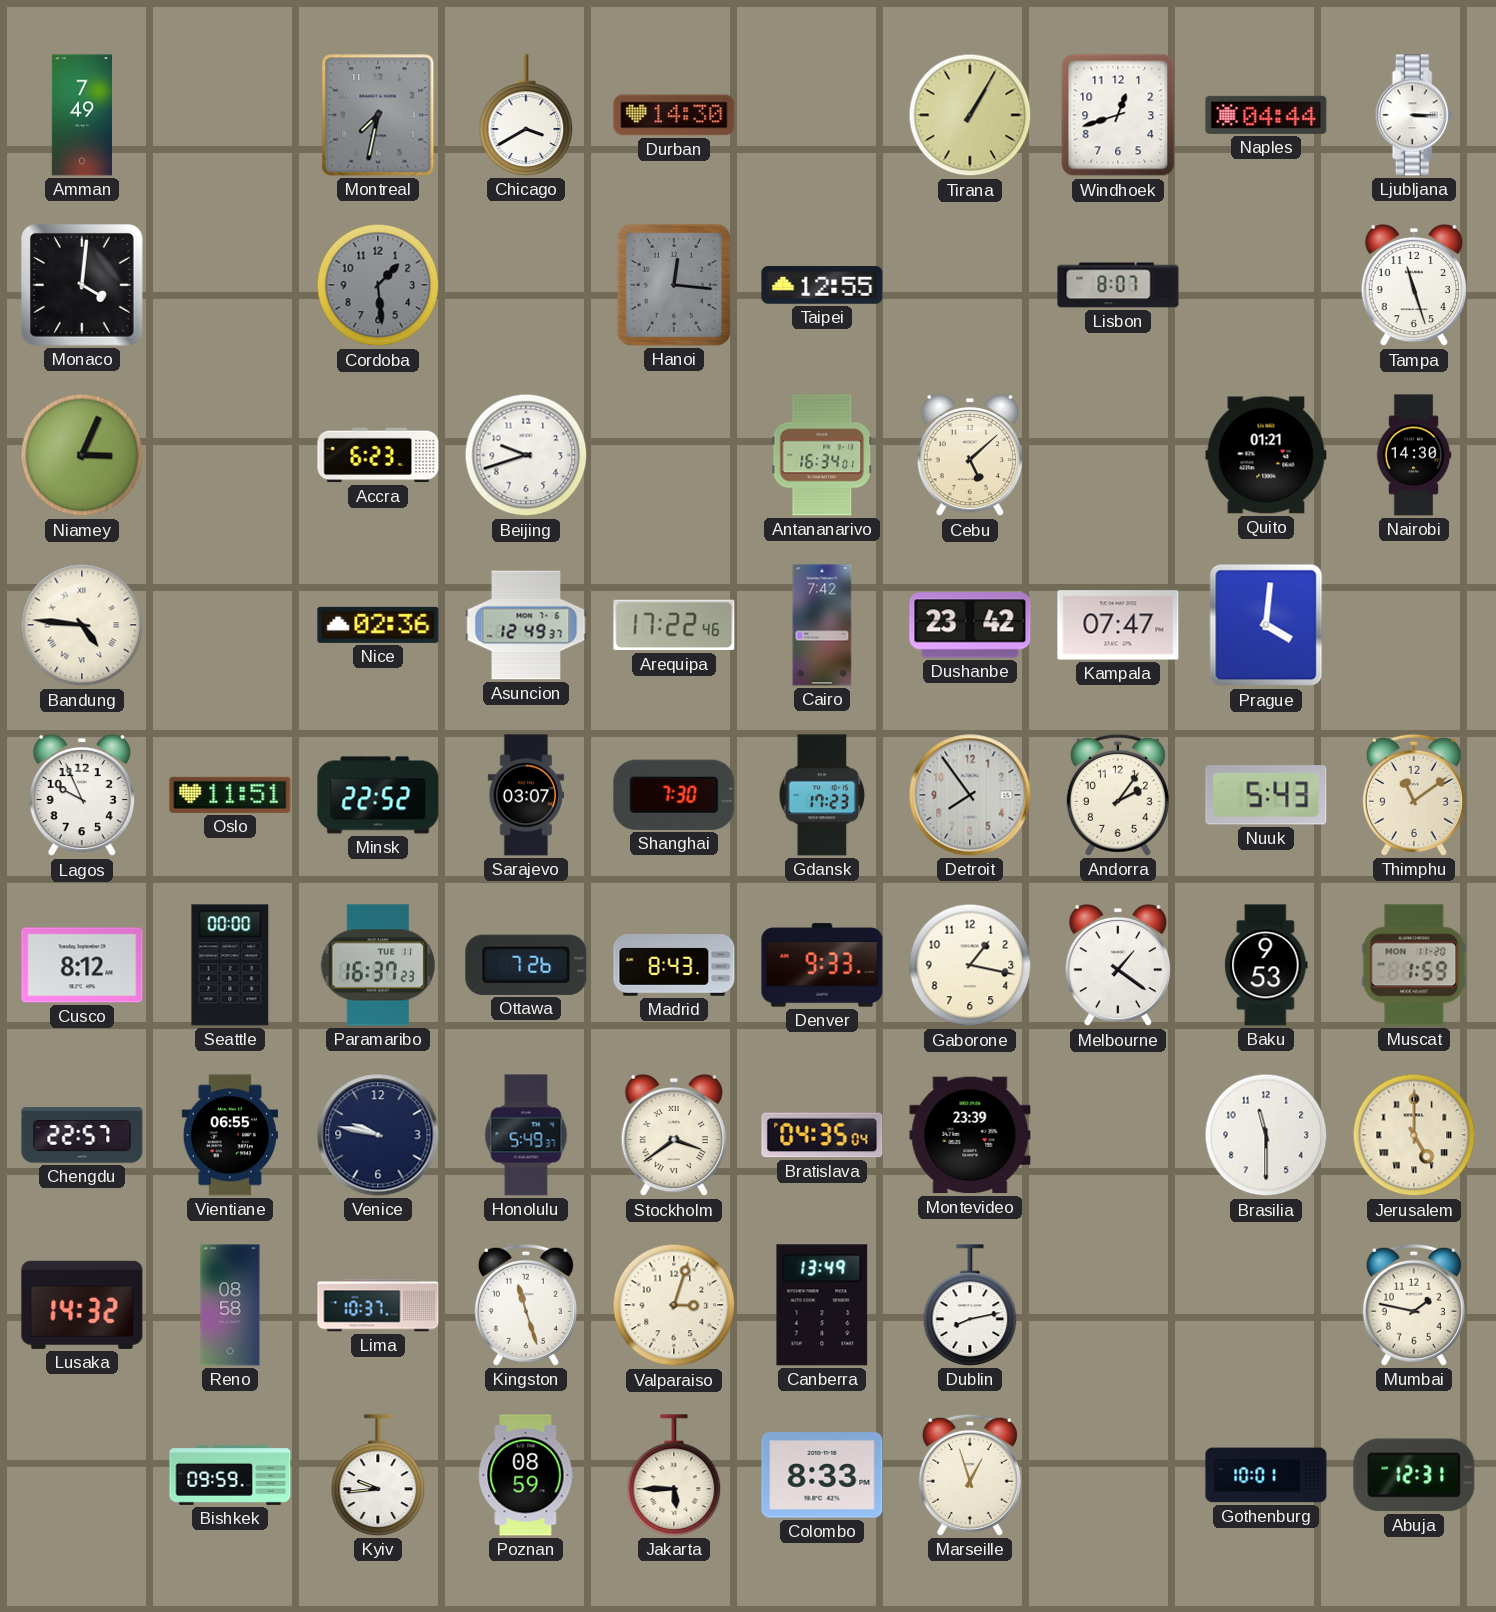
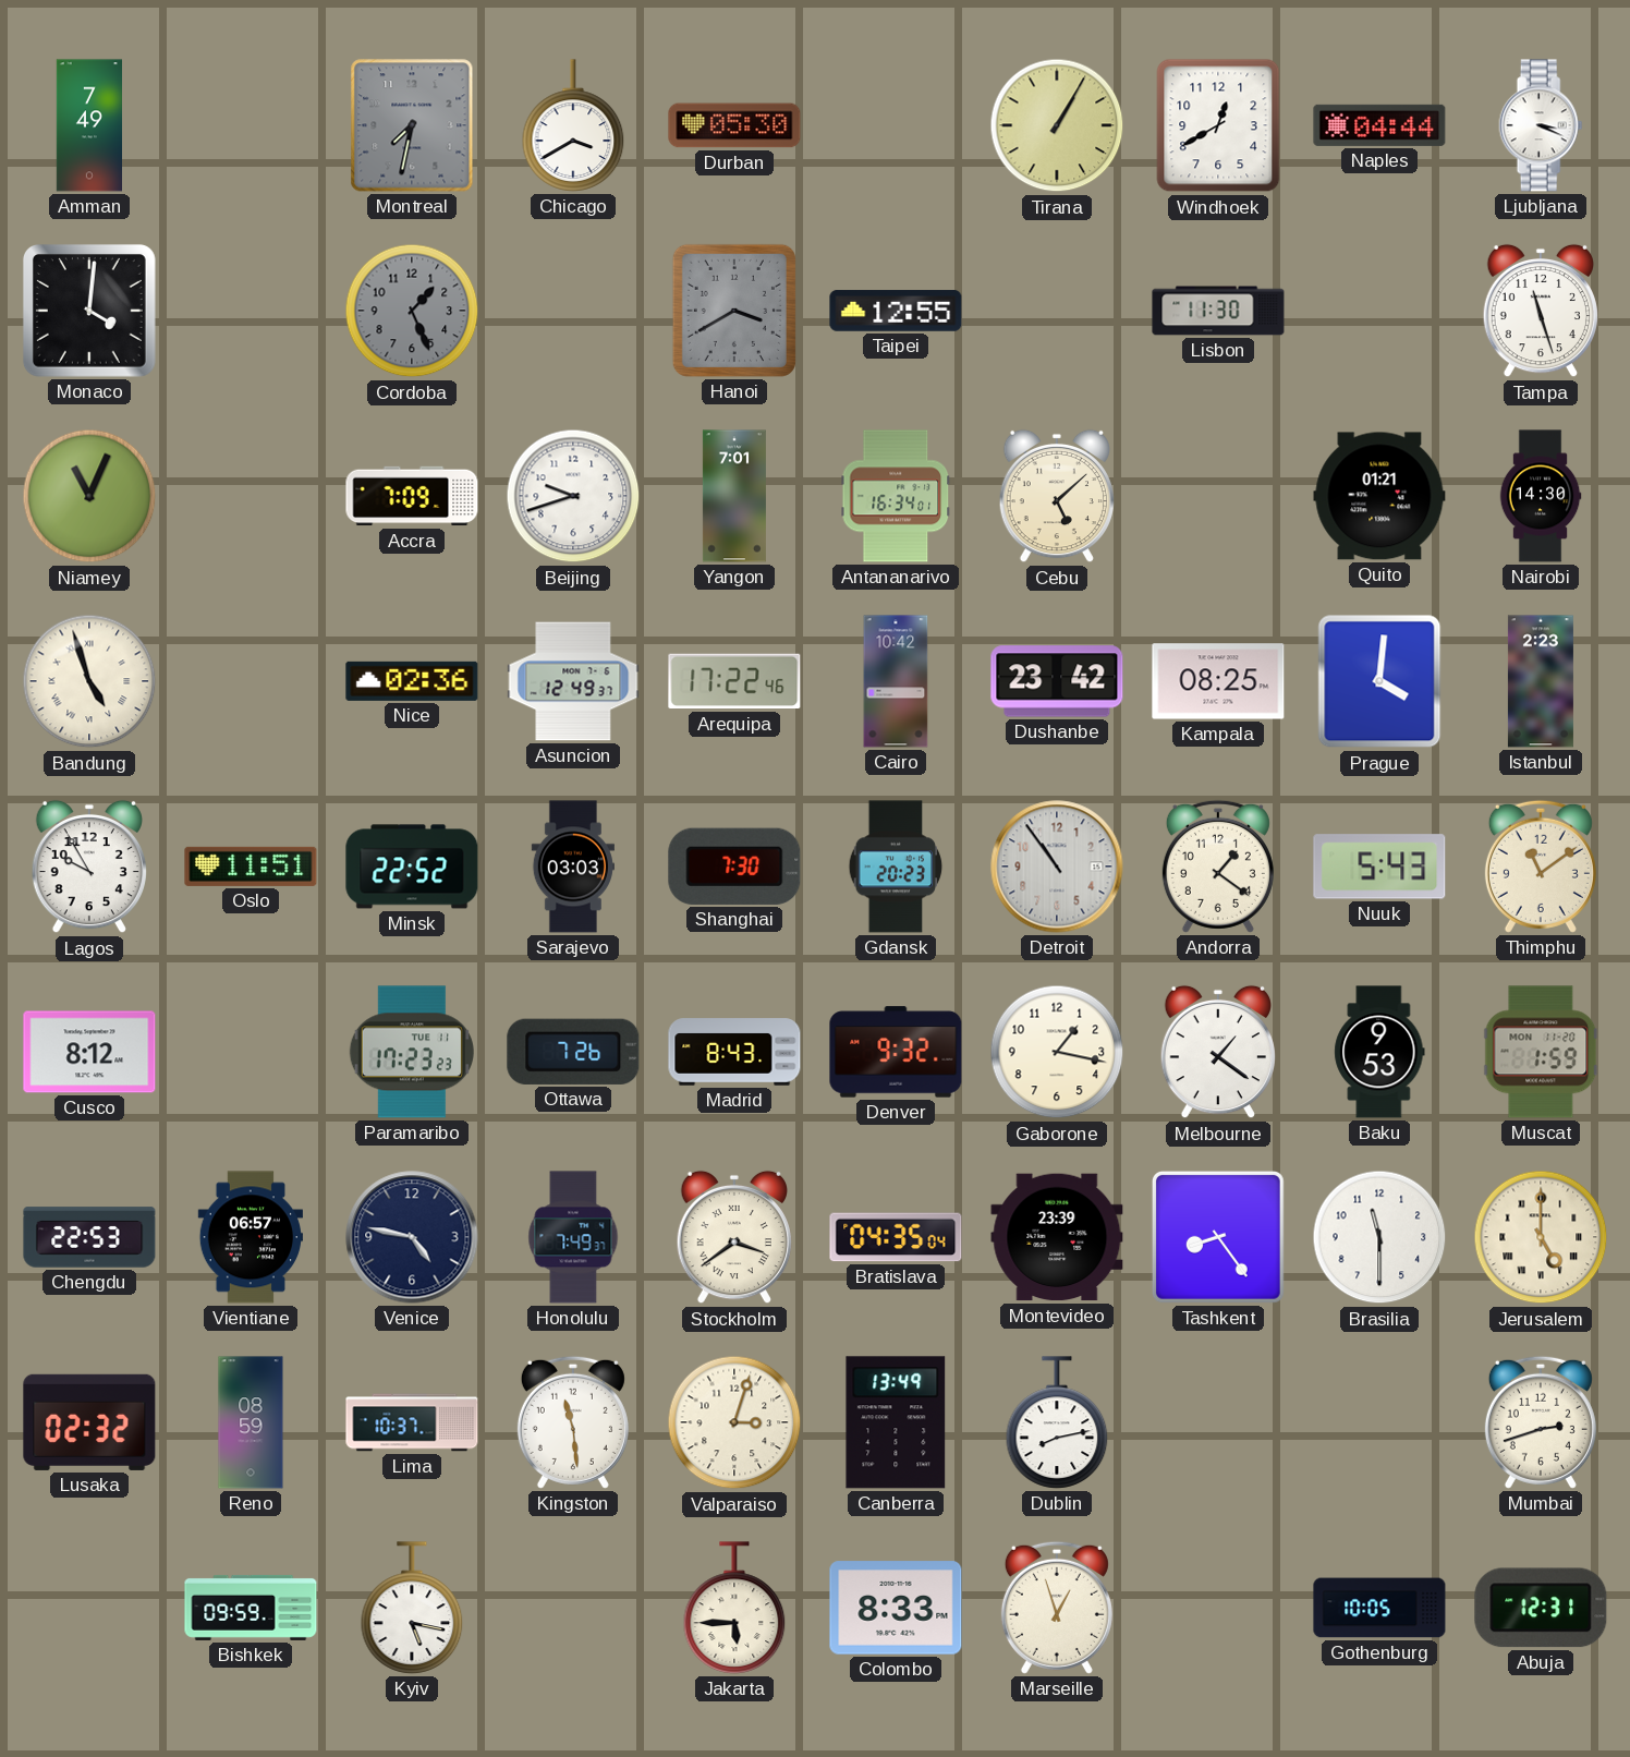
Durban: 14:30 -> 05:30 (734, 125)
Windhoek: 12:42 -> 12:40 (1218, 125)
Ljubljana: 3:15 -> 3:19 (1541, 125)
Cordoba: 1:29 -> 1:26 (412, 311)
Hanoi: 12:16 -> 3:40 (734, 311)
Lisbon: 8:07 -> 11:30 (1218, 311)
Niamey: 3:04 -> 11:04 (89, 496)
Accra: 6:23 -> 7:09 (412, 496)
Yangon: none -> 7:01 (734, 496)
Bandung: 4:46 -> 4:57 (89, 681)
Cairo: 7:42 -> 10:42 (896, 681)
Kampala: 07:47 -> 08:25 (1218, 681)
Istanbul: none -> 2:23 (1541, 681)
Lagos: 9:56 -> 9:55 (88, 867)
Sarajevo: 03:07 -> 03:03 (573, 867)
Gdansk: 17:23 -> 20:23 (896, 867)
Detroit: 7:54 -> 10:54 (1057, 867)
Andorra: 2:06 -> 1:21 (1218, 867)
Seattle: 00:00 -> none (230, 965)
Paramaribo: 16:37 -> 17:23 (412, 1052)
Denver: 9:33 -> 9:32 (896, 1052)
Chengdu: 22:57 -> 22:53 (89, 1237)
Vientiane: 06:55 -> 06:57 (251, 1237)
Venice: 9:47 -> 4:47 (412, 1237)
Honolulu: 5:49 -> 7:49 (573, 1237)
Tashkent: none -> 8:24 (1218, 1237)
Lusaka: 14:32 -> 02:32 (89, 1422)
Reno: 08:58 -> 08:59 (251, 1422)
Kingston: 11:27 -> 11:29 (573, 1422)
Mumbai: 1:47 -> 2:42 (1541, 1422)
Kyiv: 9:44 -> 5:17 (412, 1608)
Poznan: 08:59 -> none (526, 1475)
Gothenburg: 10:01 -> 10:05 (1379, 1608)
